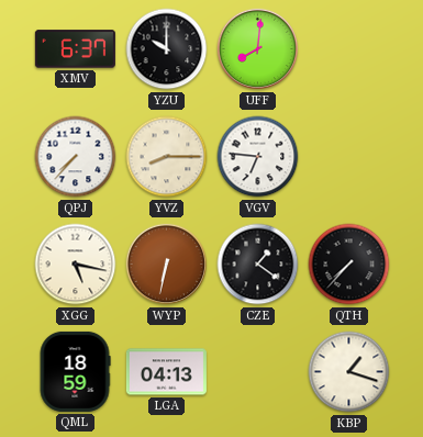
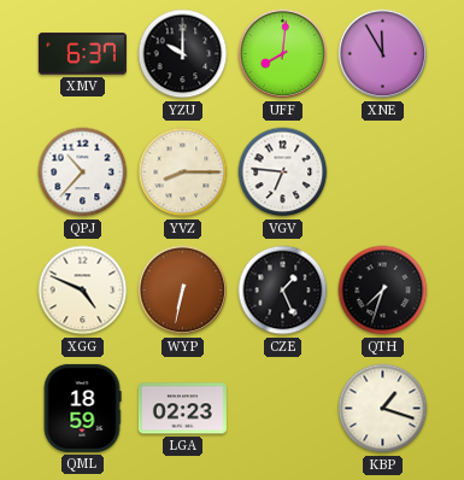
XNE: none -> 11:55 (383, 54)
QPJ: 7:37 -> 10:37 (83, 172)
XGG: 5:17 -> 4:49 (83, 291)
CZE: 1:21 -> 1:26 (283, 291)
QTH: 7:37 -> 7:33 (383, 291)
LGA: 04:13 -> 02:23 (182, 409)
